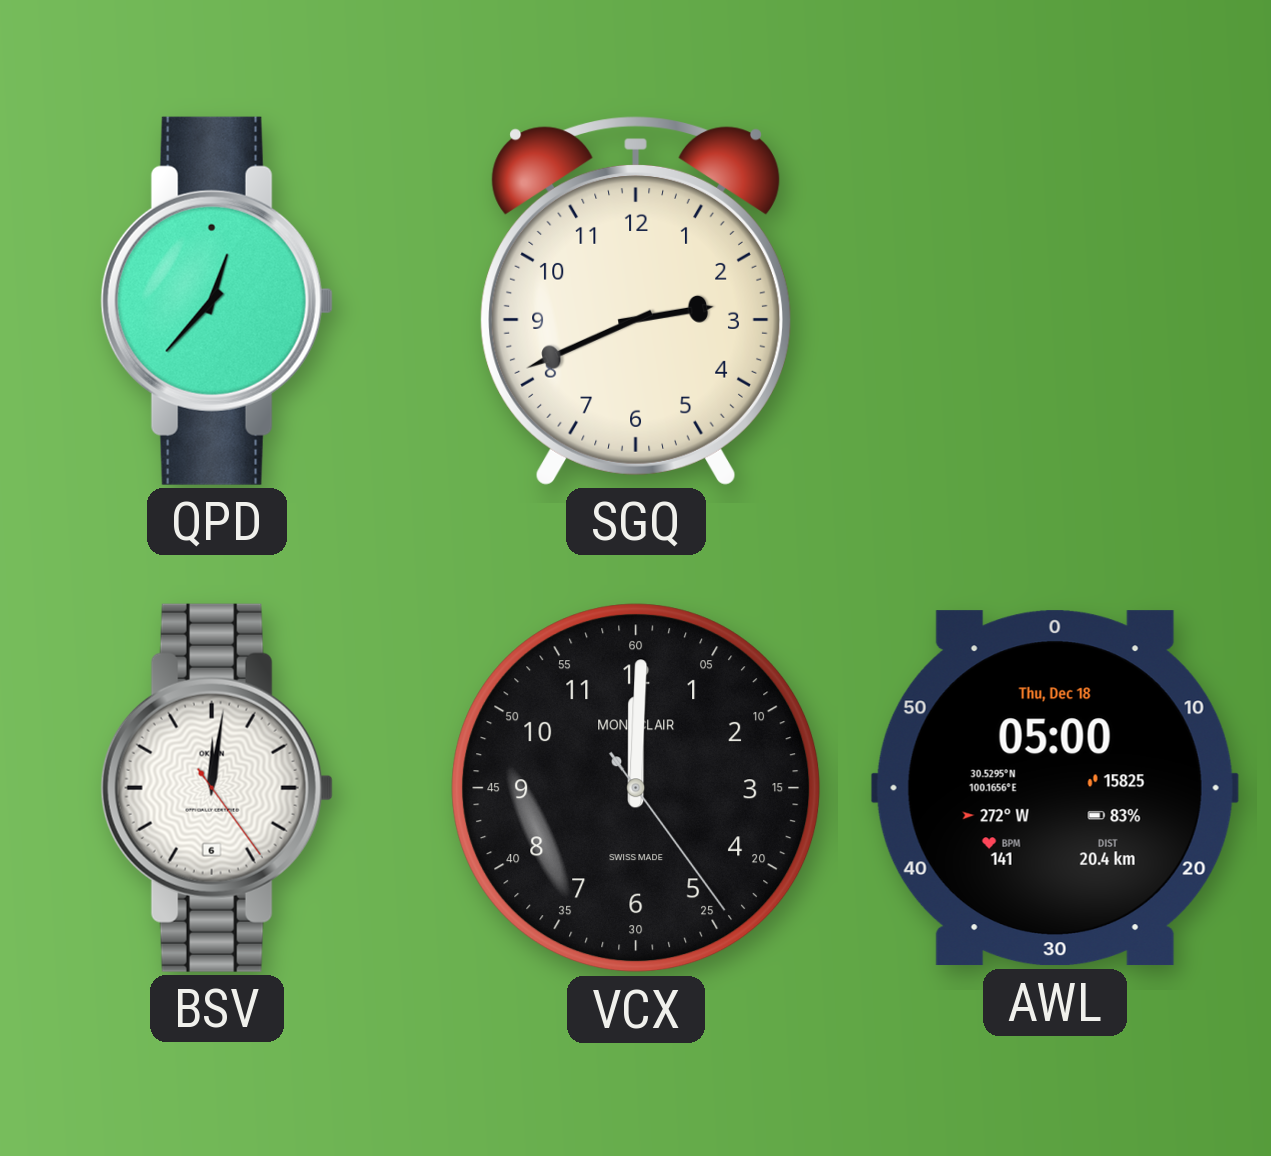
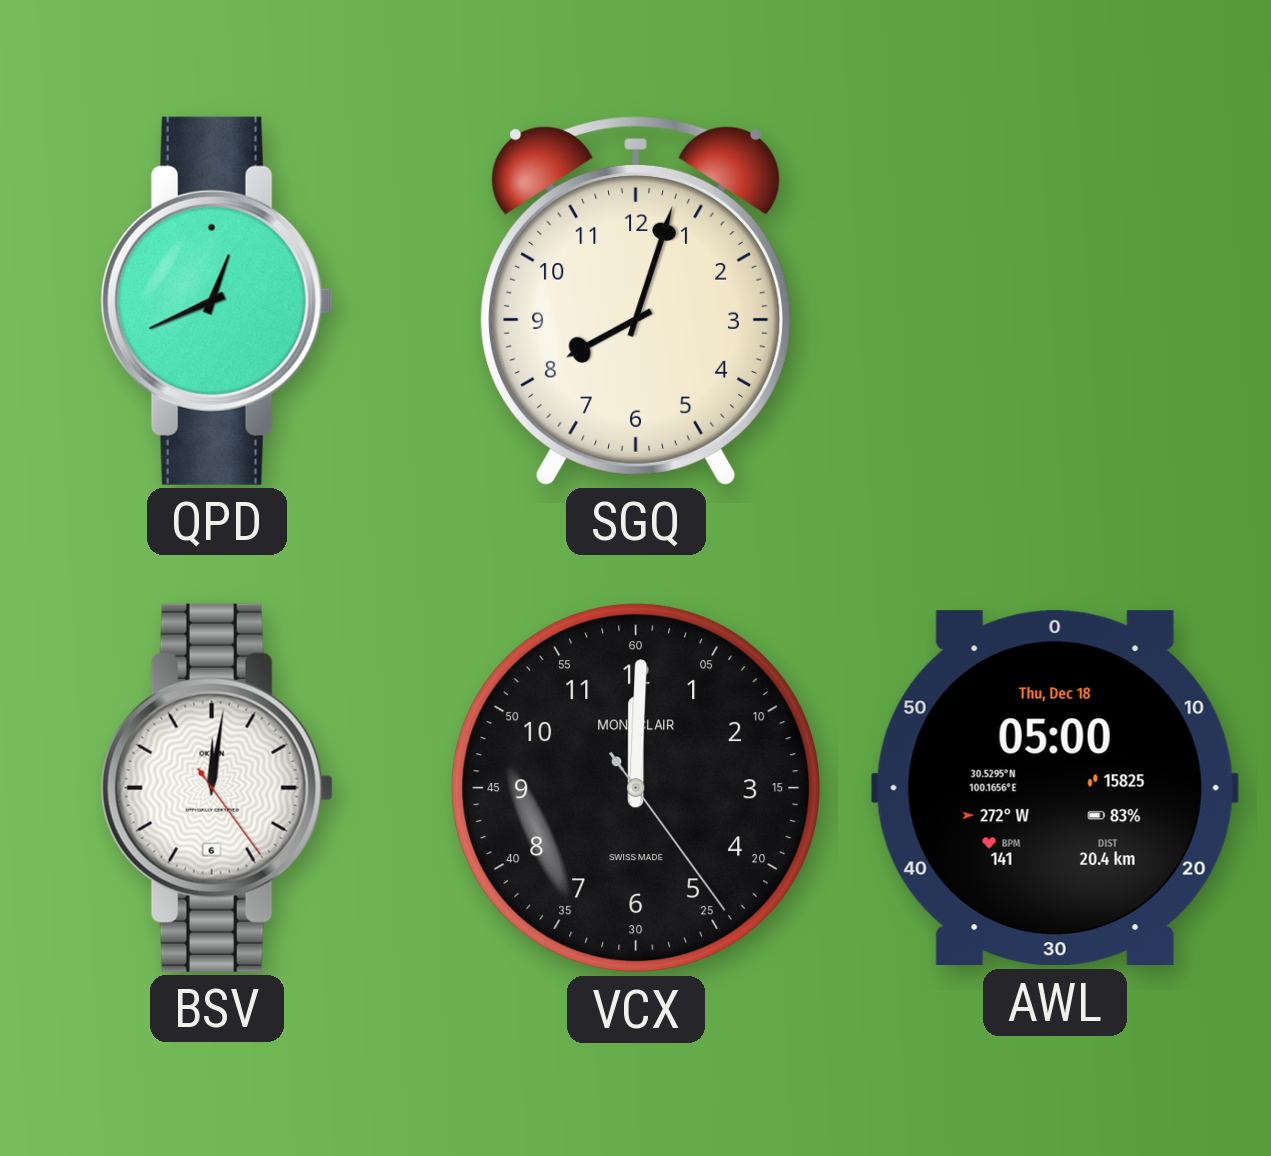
QPD: 12:37 -> 12:41 (217, 301)
SGQ: 2:41 -> 8:03 (636, 301)
